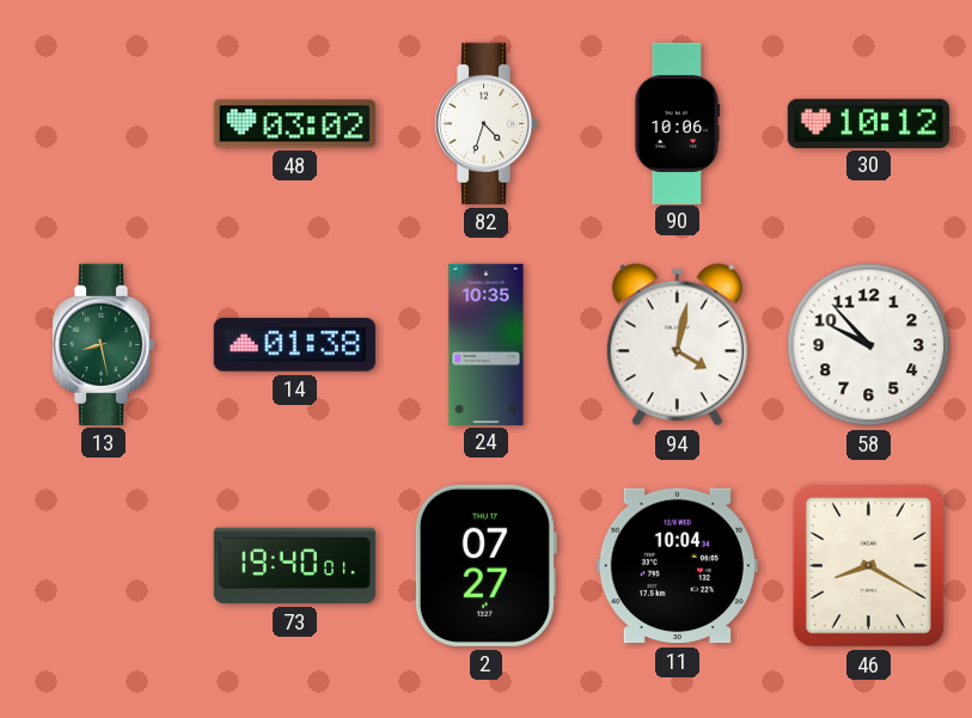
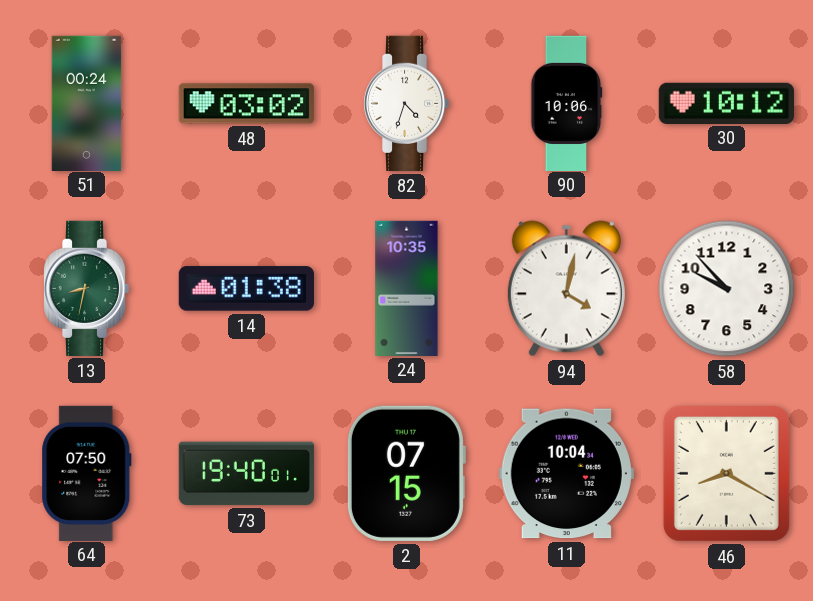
51: none -> 00:24 (87, 103)
13: 8:28 -> 8:32 (86, 288)
64: none -> 07:50 (87, 473)
2: 07:27 -> 07:15 (406, 473)
